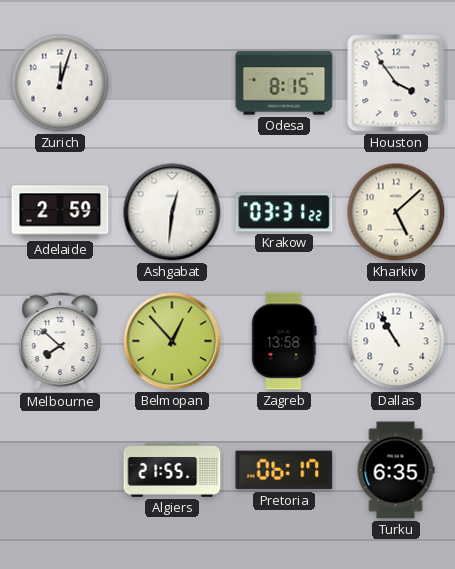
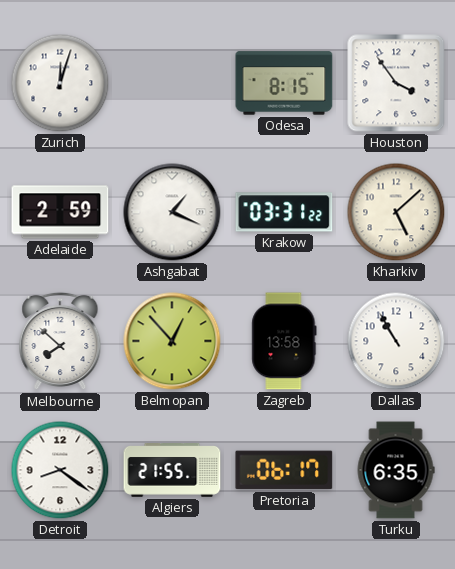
Ashgabat: 12:31 -> 1:19 (172, 212)
Detroit: none -> 8:21 (60, 470)
